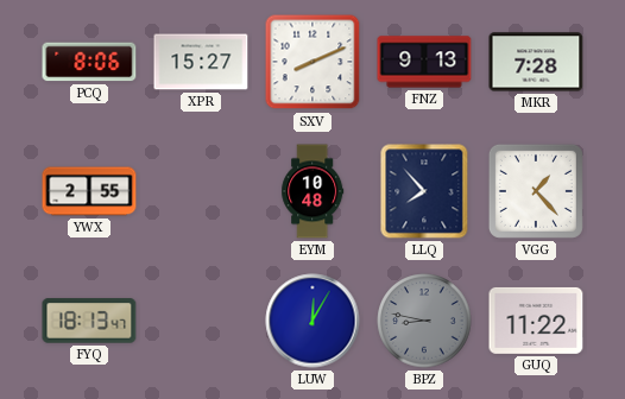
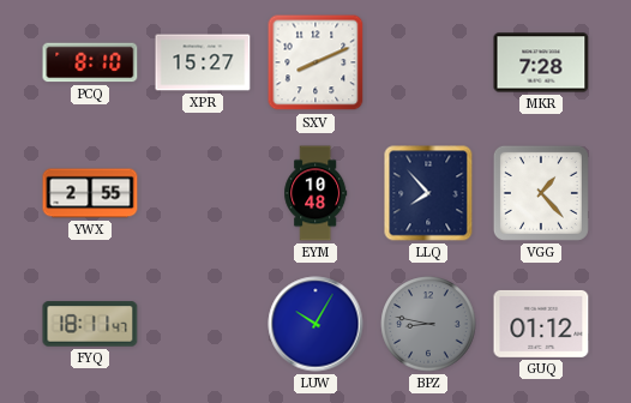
PCQ: 8:06 -> 8:10 (90, 62)
FNZ: 9:13 -> none (424, 62)
FYQ: 18:13 -> 18:11 (90, 324)
LUW: 12:05 -> 10:05 (315, 324)
GUQ: 11:22 -> 01:12 (541, 324)
